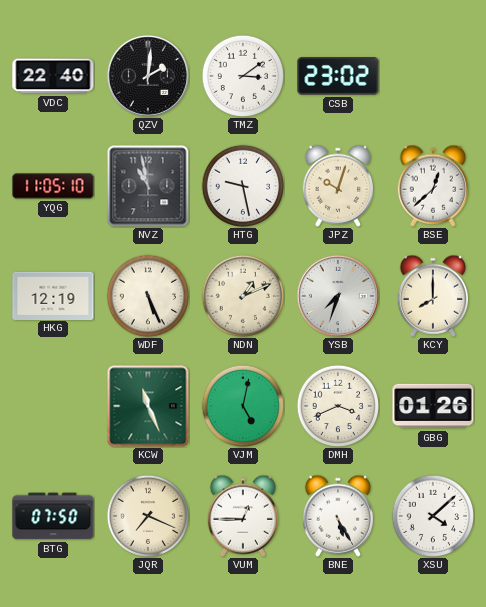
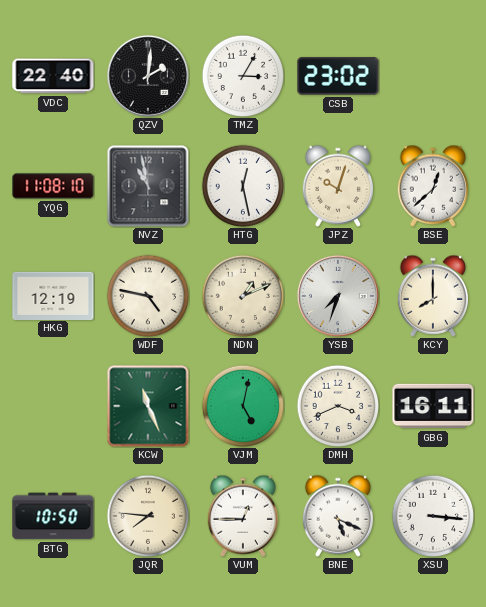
TMZ: 3:09 -> 3:05 (242, 75)
YQG: 11:05 -> 11:08 (53, 186)
HTG: 9:28 -> 12:28 (242, 185)
WDF: 5:26 -> 4:47 (147, 295)
GBG: 01:26 -> 16:11 (433, 406)
BTG: 07:50 -> 10:50 (53, 516)
JQR: 7:19 -> 7:46 (147, 515)
BNE: 5:25 -> 5:19 (338, 516)
XSU: 4:08 -> 3:16 (432, 515)
